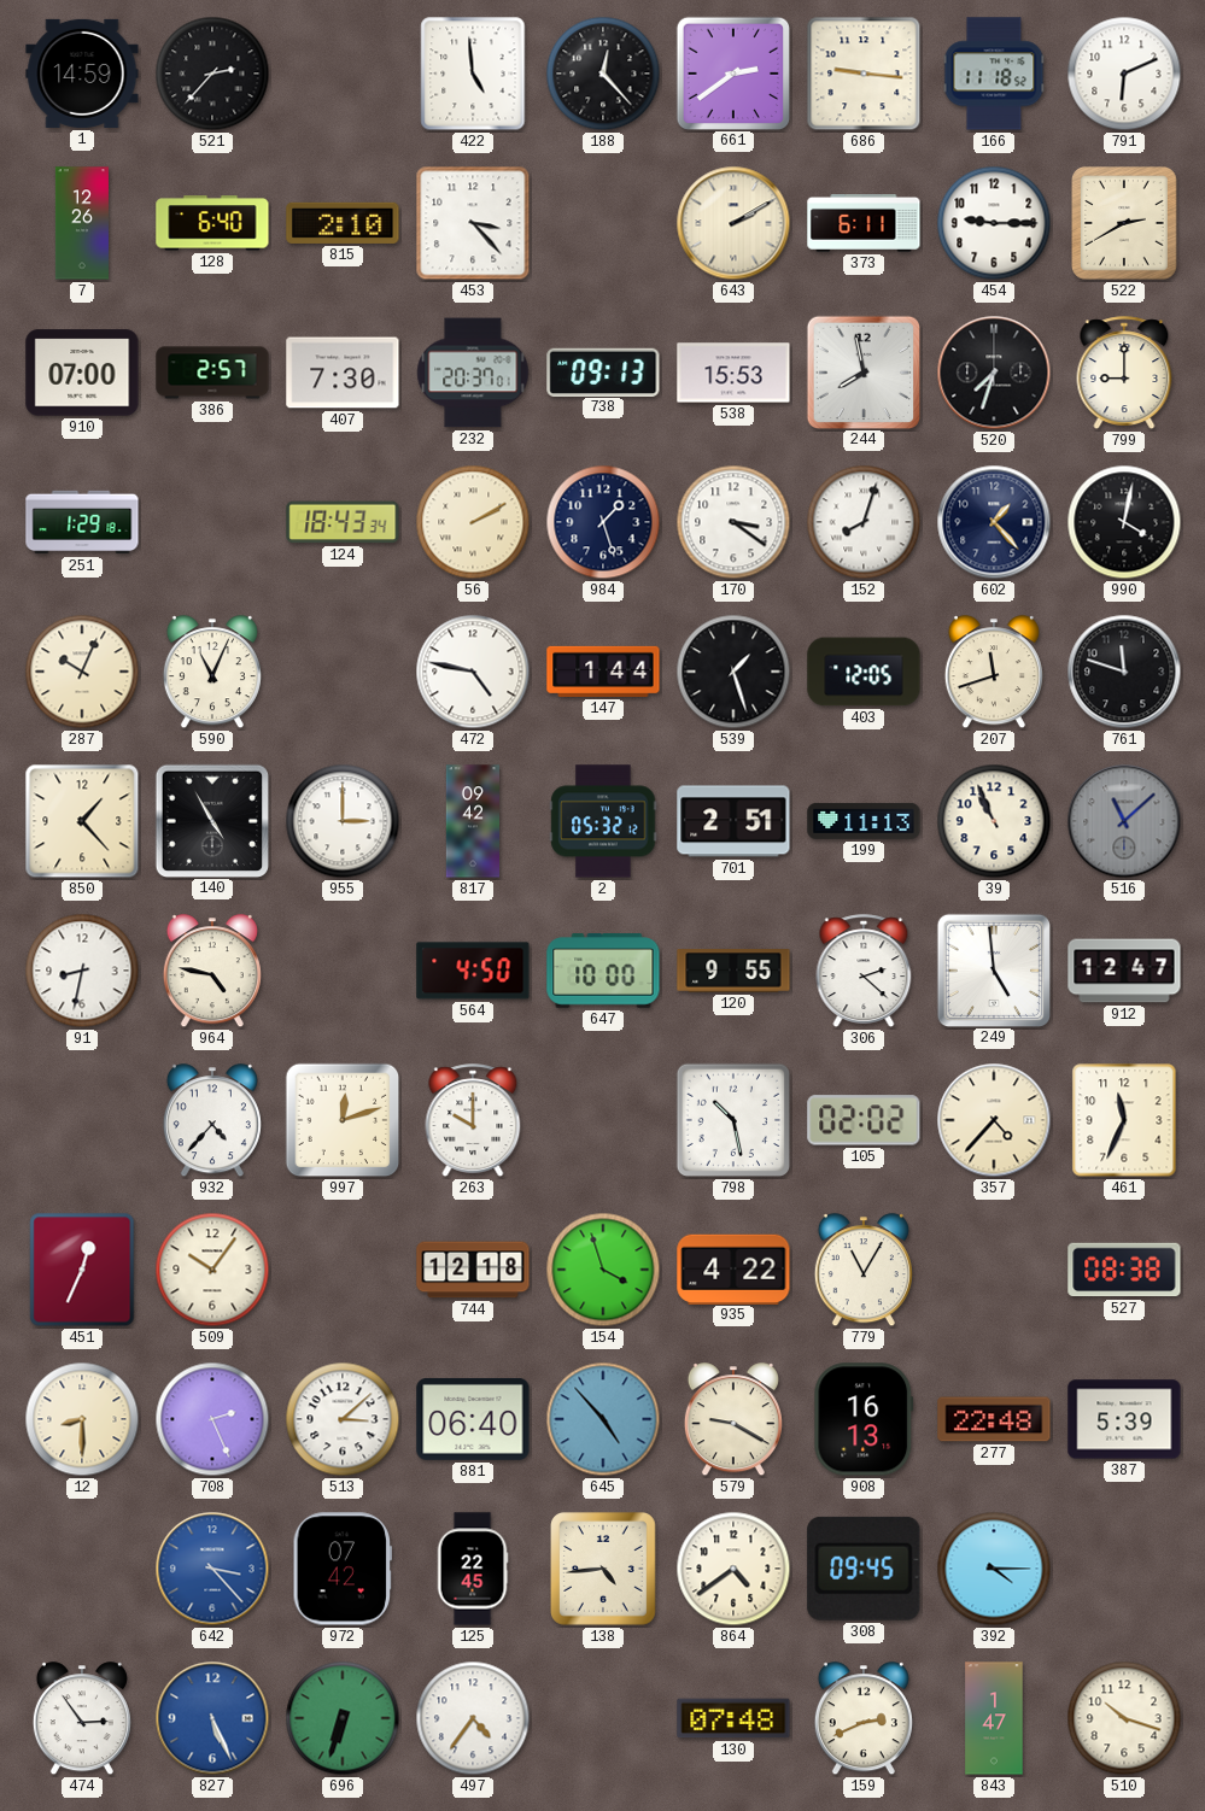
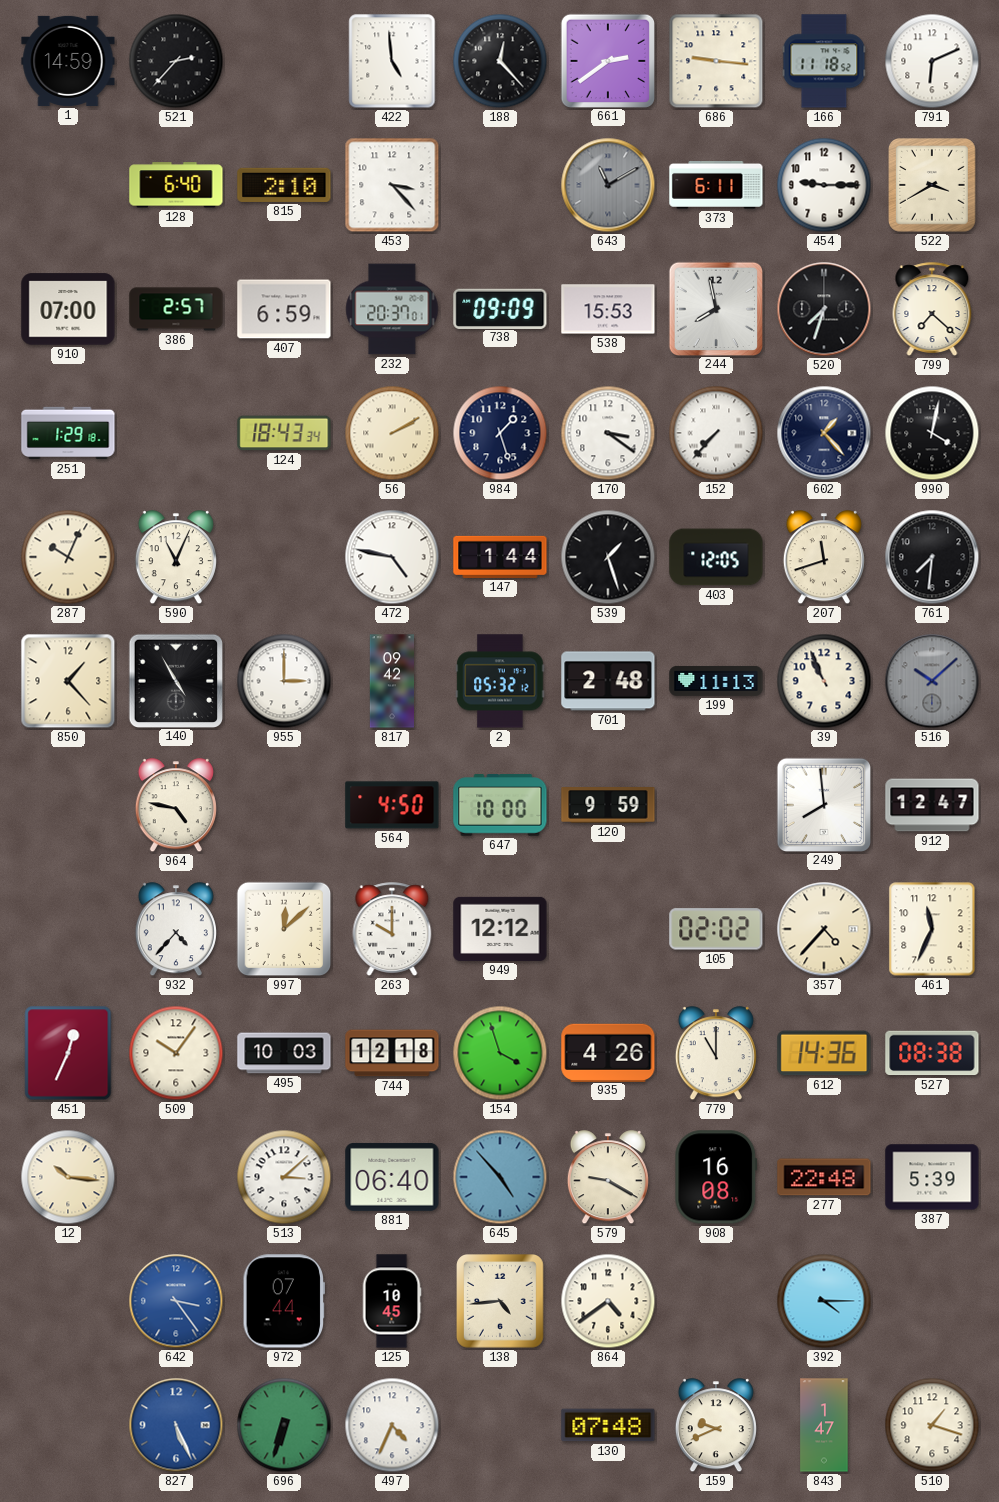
7: 12:26 -> none (82, 223)
643: 2:10 -> 11:10 (608, 185)
643 dial: cream -> grey (608, 185)
522: 2:40 -> 3:40 (933, 186)
407: 7:30 -> 6:59 (284, 309)
738: 09:13 -> 09:09 (500, 308)
799: 9:00 -> 7:22 (932, 309)
152: 8:03 -> 7:37 (716, 433)
761: 11:48 -> 7:31 (932, 557)
701: 2:51 -> 2:48 (608, 681)
516: 11:08 -> 10:08 (932, 681)
91: 8:32 -> none (82, 971)
120: 9:55 -> 9:59 (608, 805)
306: 2:22 -> none (864, 971)
249: 4:59 -> 7:59 (823, 804)
997: 12:12 -> 12:08 (284, 929)
949: none -> 12:12 (500, 929)
798: 10:28 -> none (733, 1120)
495: none -> 10:03 (284, 1053)
935: 4:22 -> 4:26 (608, 1052)
779: 11:05 -> 11:00 (716, 1054)
612: none -> 14:36 (824, 1053)
12: 8:30 -> 10:16 (68, 1177)
708: 2:26 -> none (212, 1419)
908: 16:13 -> 16:08 (716, 1177)
642: 3:23 -> 3:24 (176, 1301)
972: 07:42 -> 07:44 (283, 1301)
125: 22:45 -> 10:45 (392, 1301)
308: 09:45 -> none (864, 1569)
474: 2:54 -> none (82, 1719)
497: 4:36 -> 4:34 (392, 1425)
159: 2:41 -> 9:41 (716, 1426)
510: 10:18 -> 1:18 (932, 1425)
